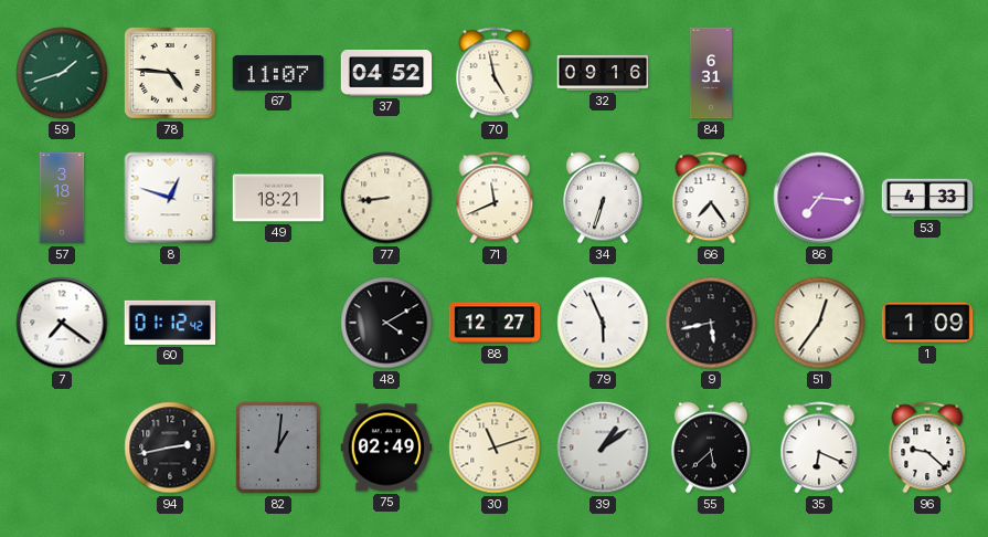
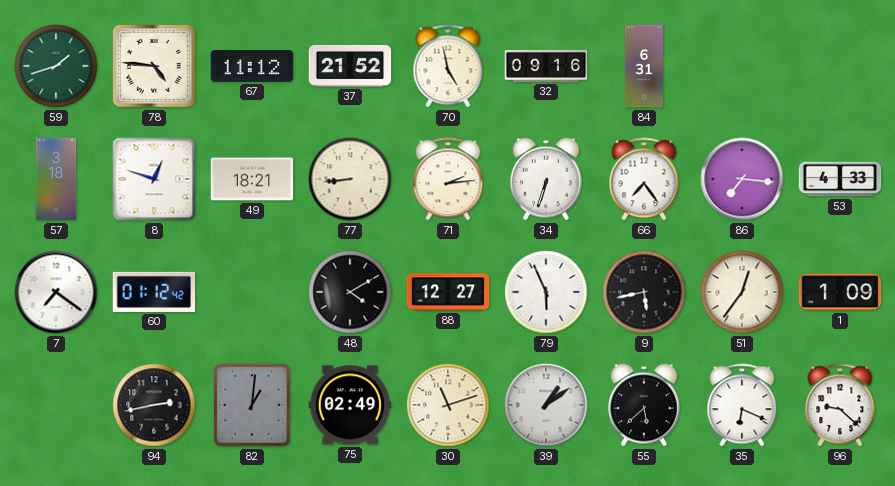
67: 11:07 -> 11:12 (252, 66)
37: 04:52 -> 21:52 (350, 66)
71: 11:41 -> 2:14 (448, 179)
